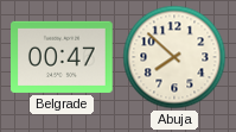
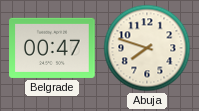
Abuja: 7:52 -> 7:48 (147, 48)
